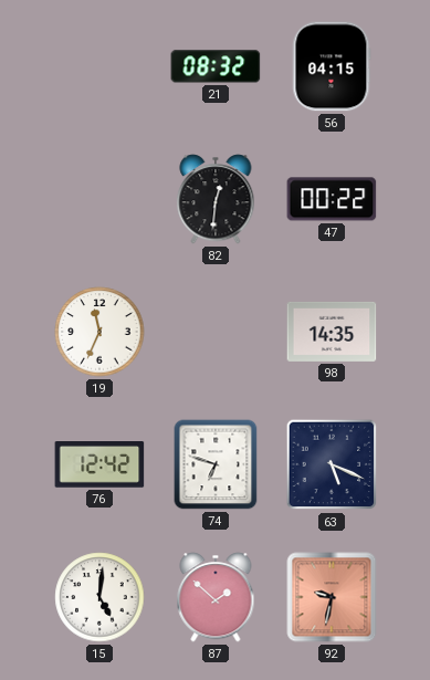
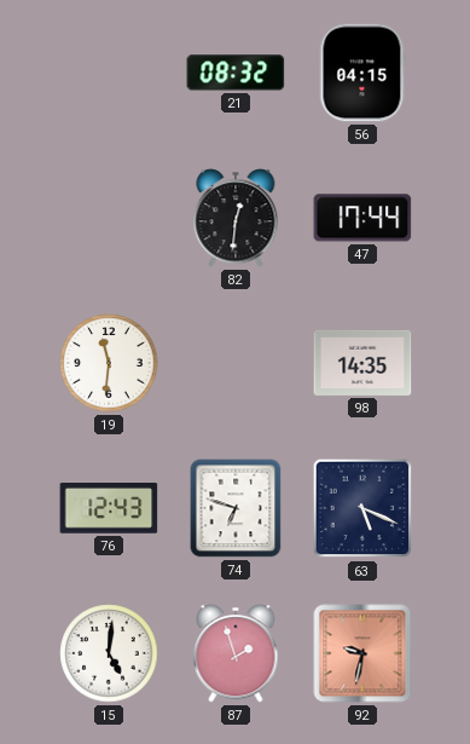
47: 00:22 -> 17:44 (362, 218)
19: 11:34 -> 11:31 (109, 363)
76: 12:42 -> 12:43 (109, 509)
87: 1:52 -> 1:57 (236, 653)
